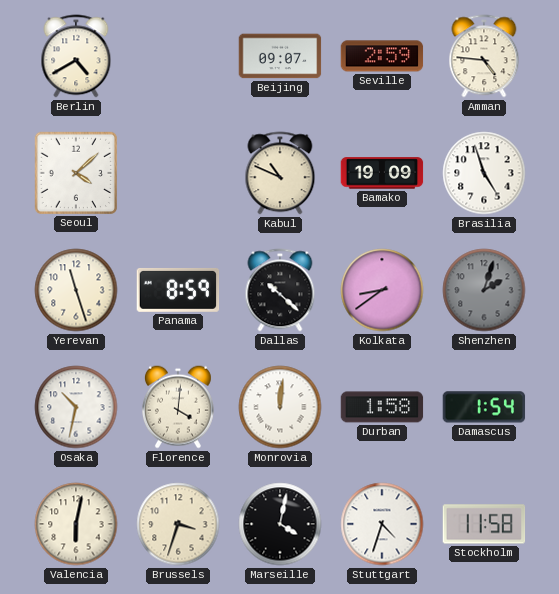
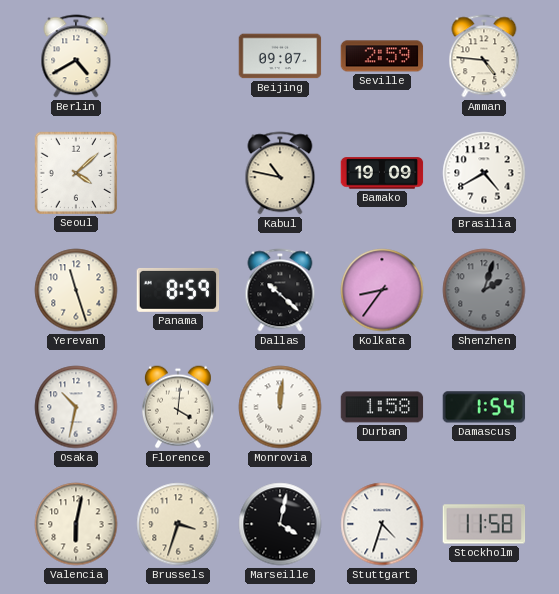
Kabul: 10:49 -> 10:47 (280, 173)
Brasilia: 4:57 -> 4:40 (484, 173)
Kolkata: 8:39 -> 8:36 (382, 290)
